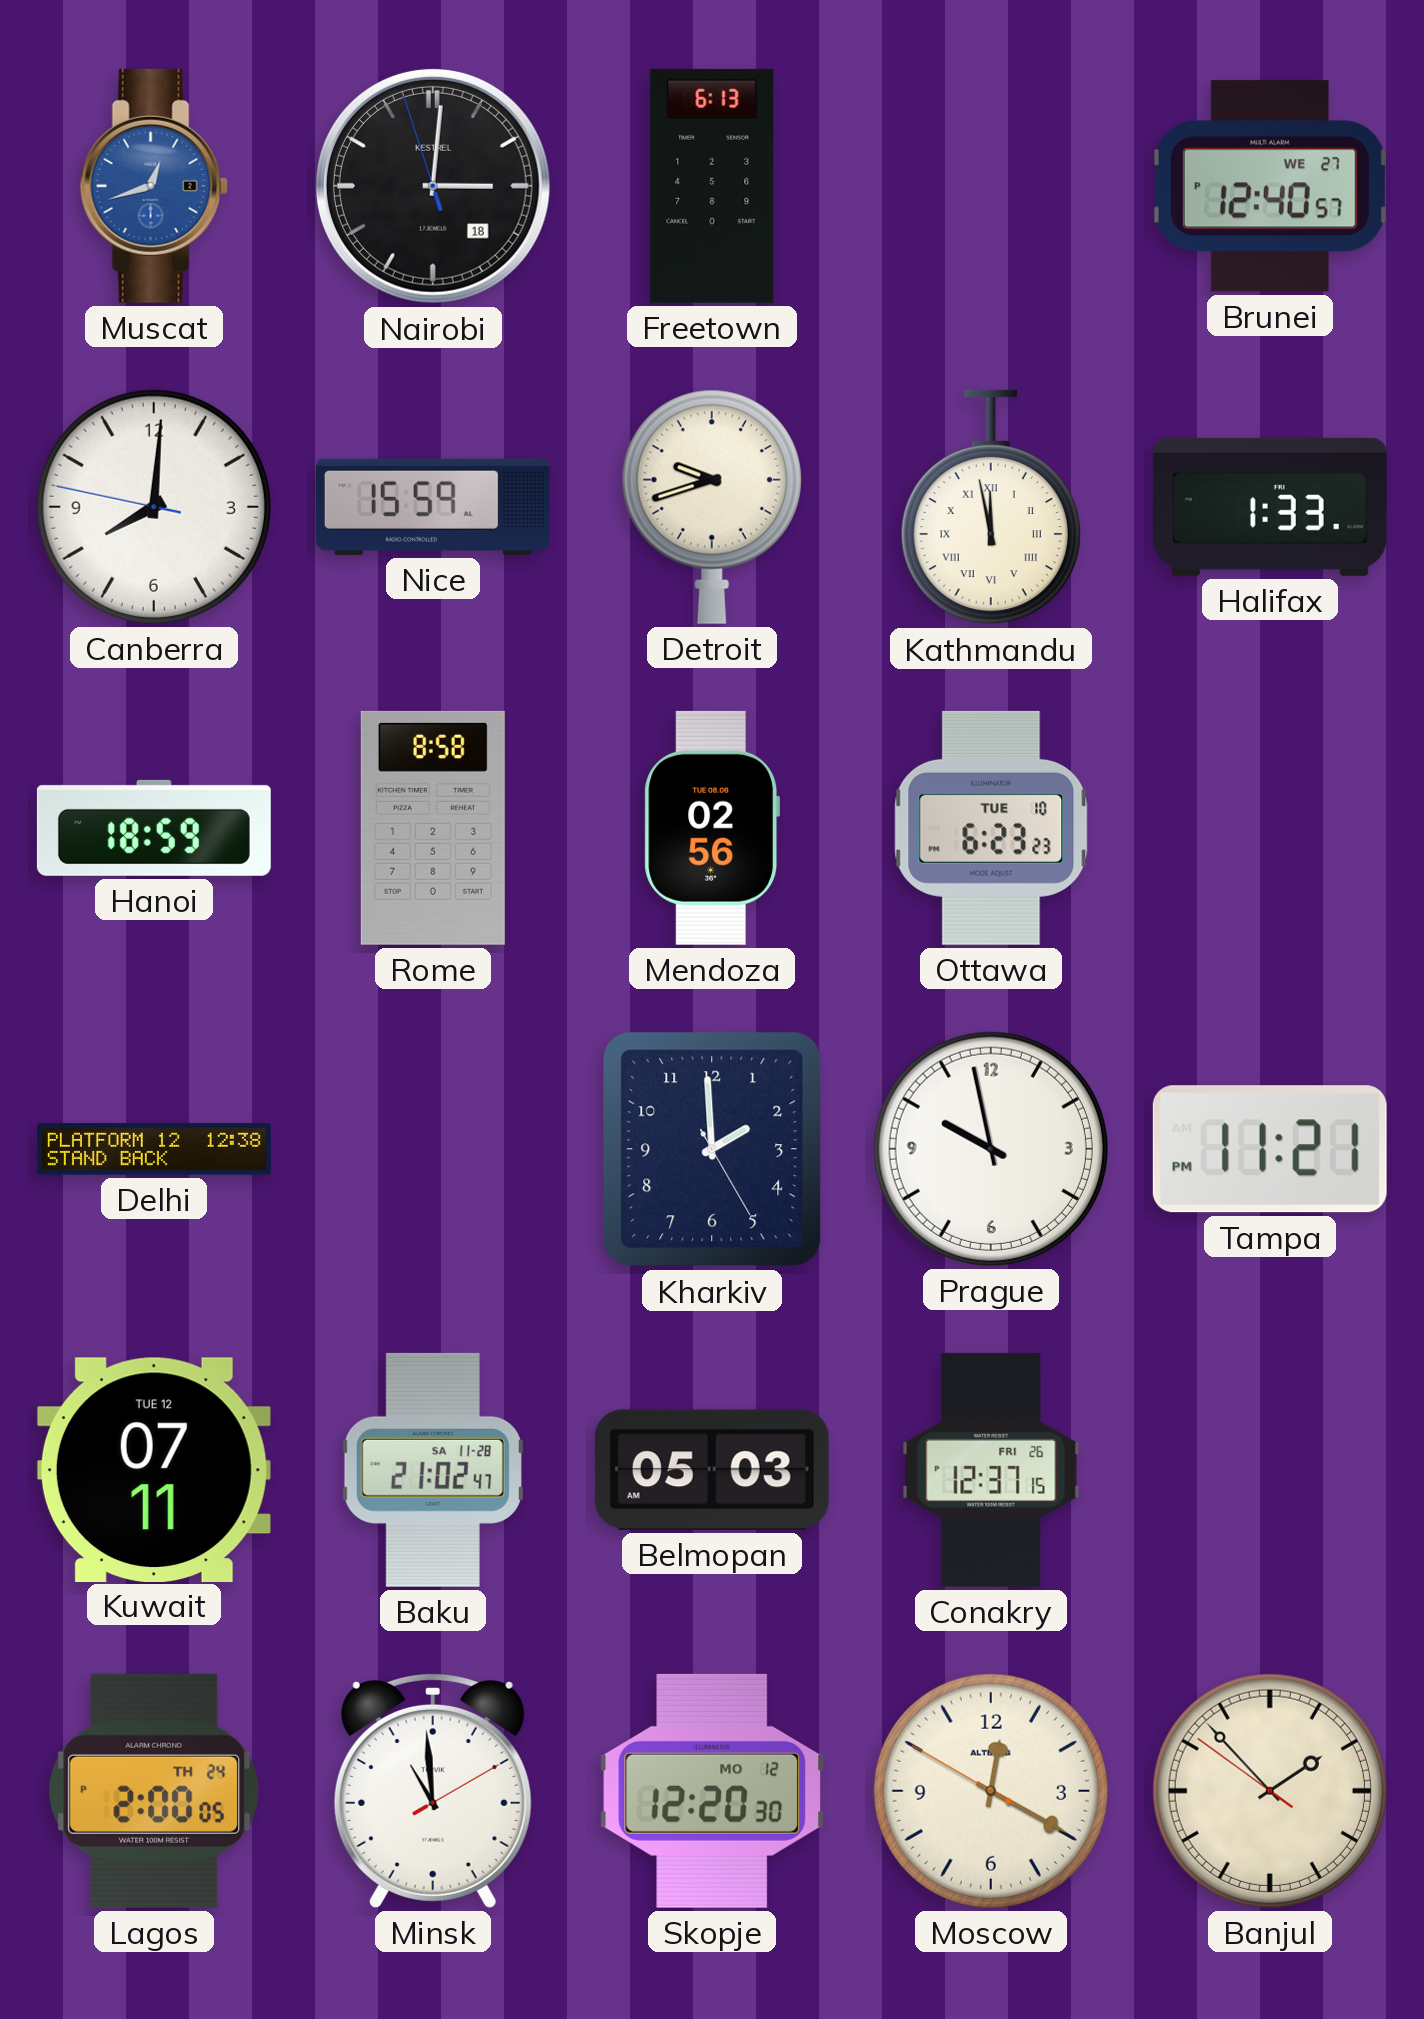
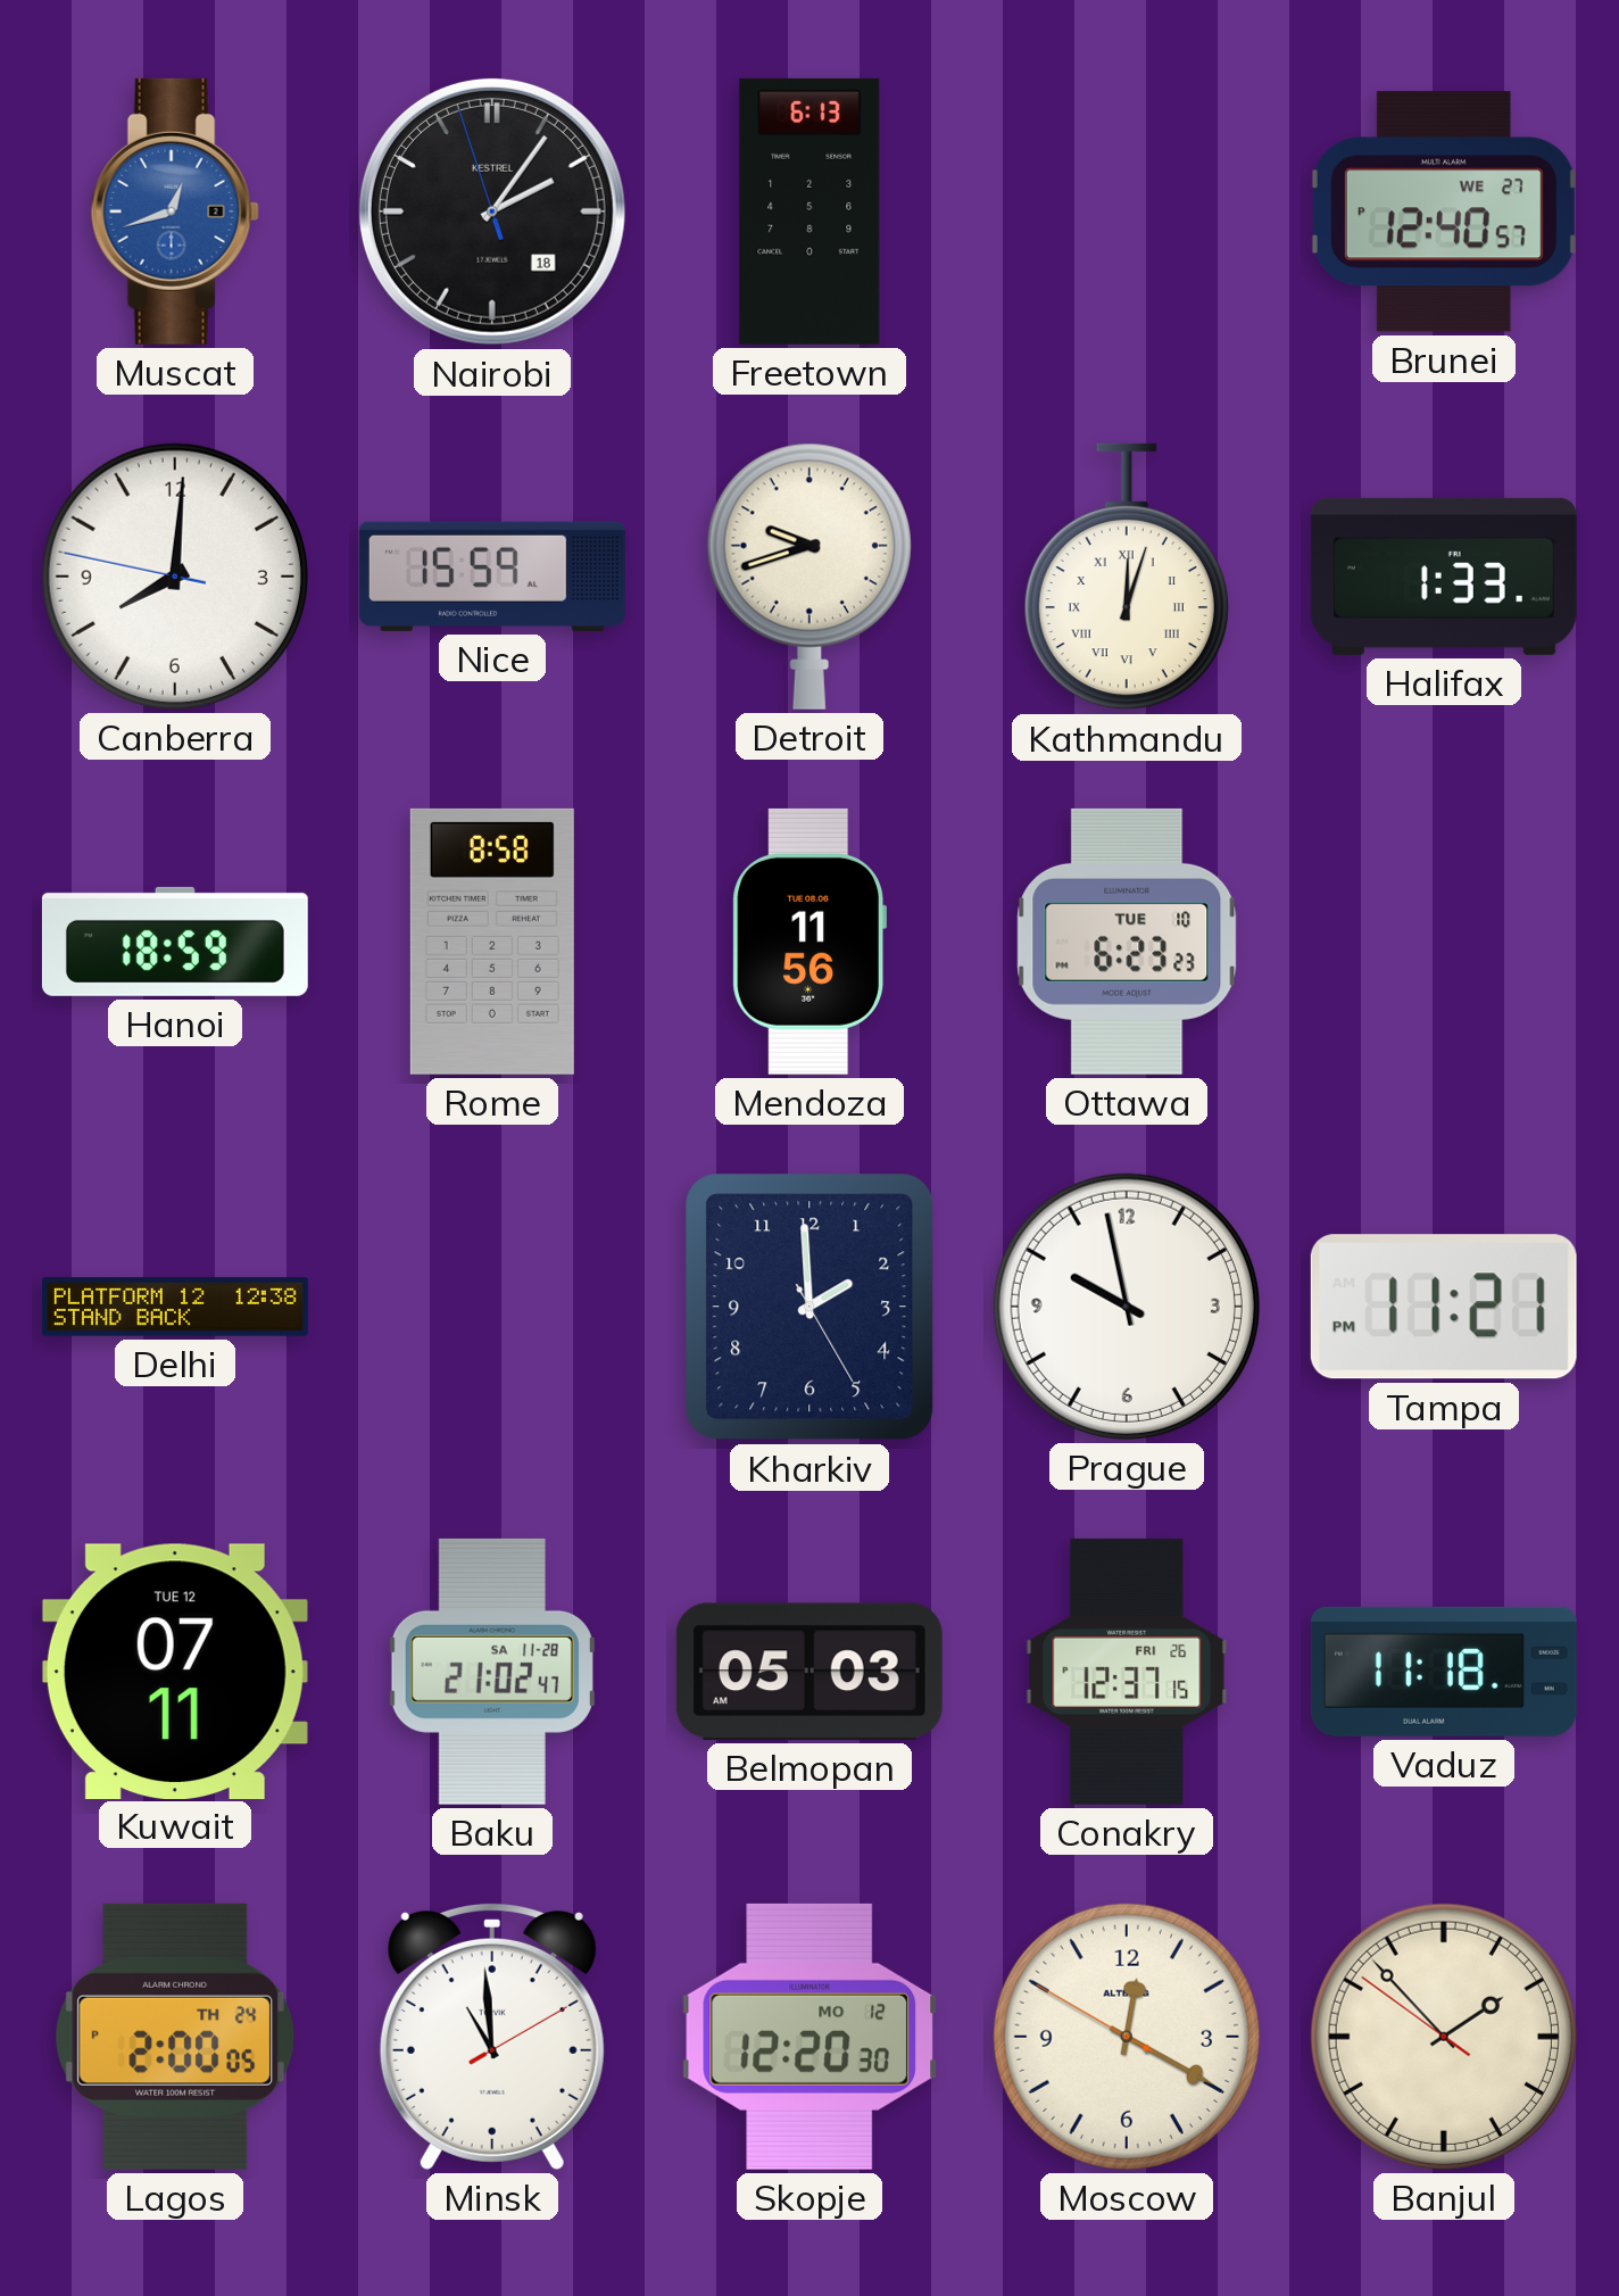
Nairobi: 3:00 -> 2:05 (492, 212)
Kathmandu: 11:58 -> 12:03 (1127, 577)
Mendoza: 02:56 -> 11:56 (808, 942)
Vaduz: none -> 11:18 (1444, 1672)
